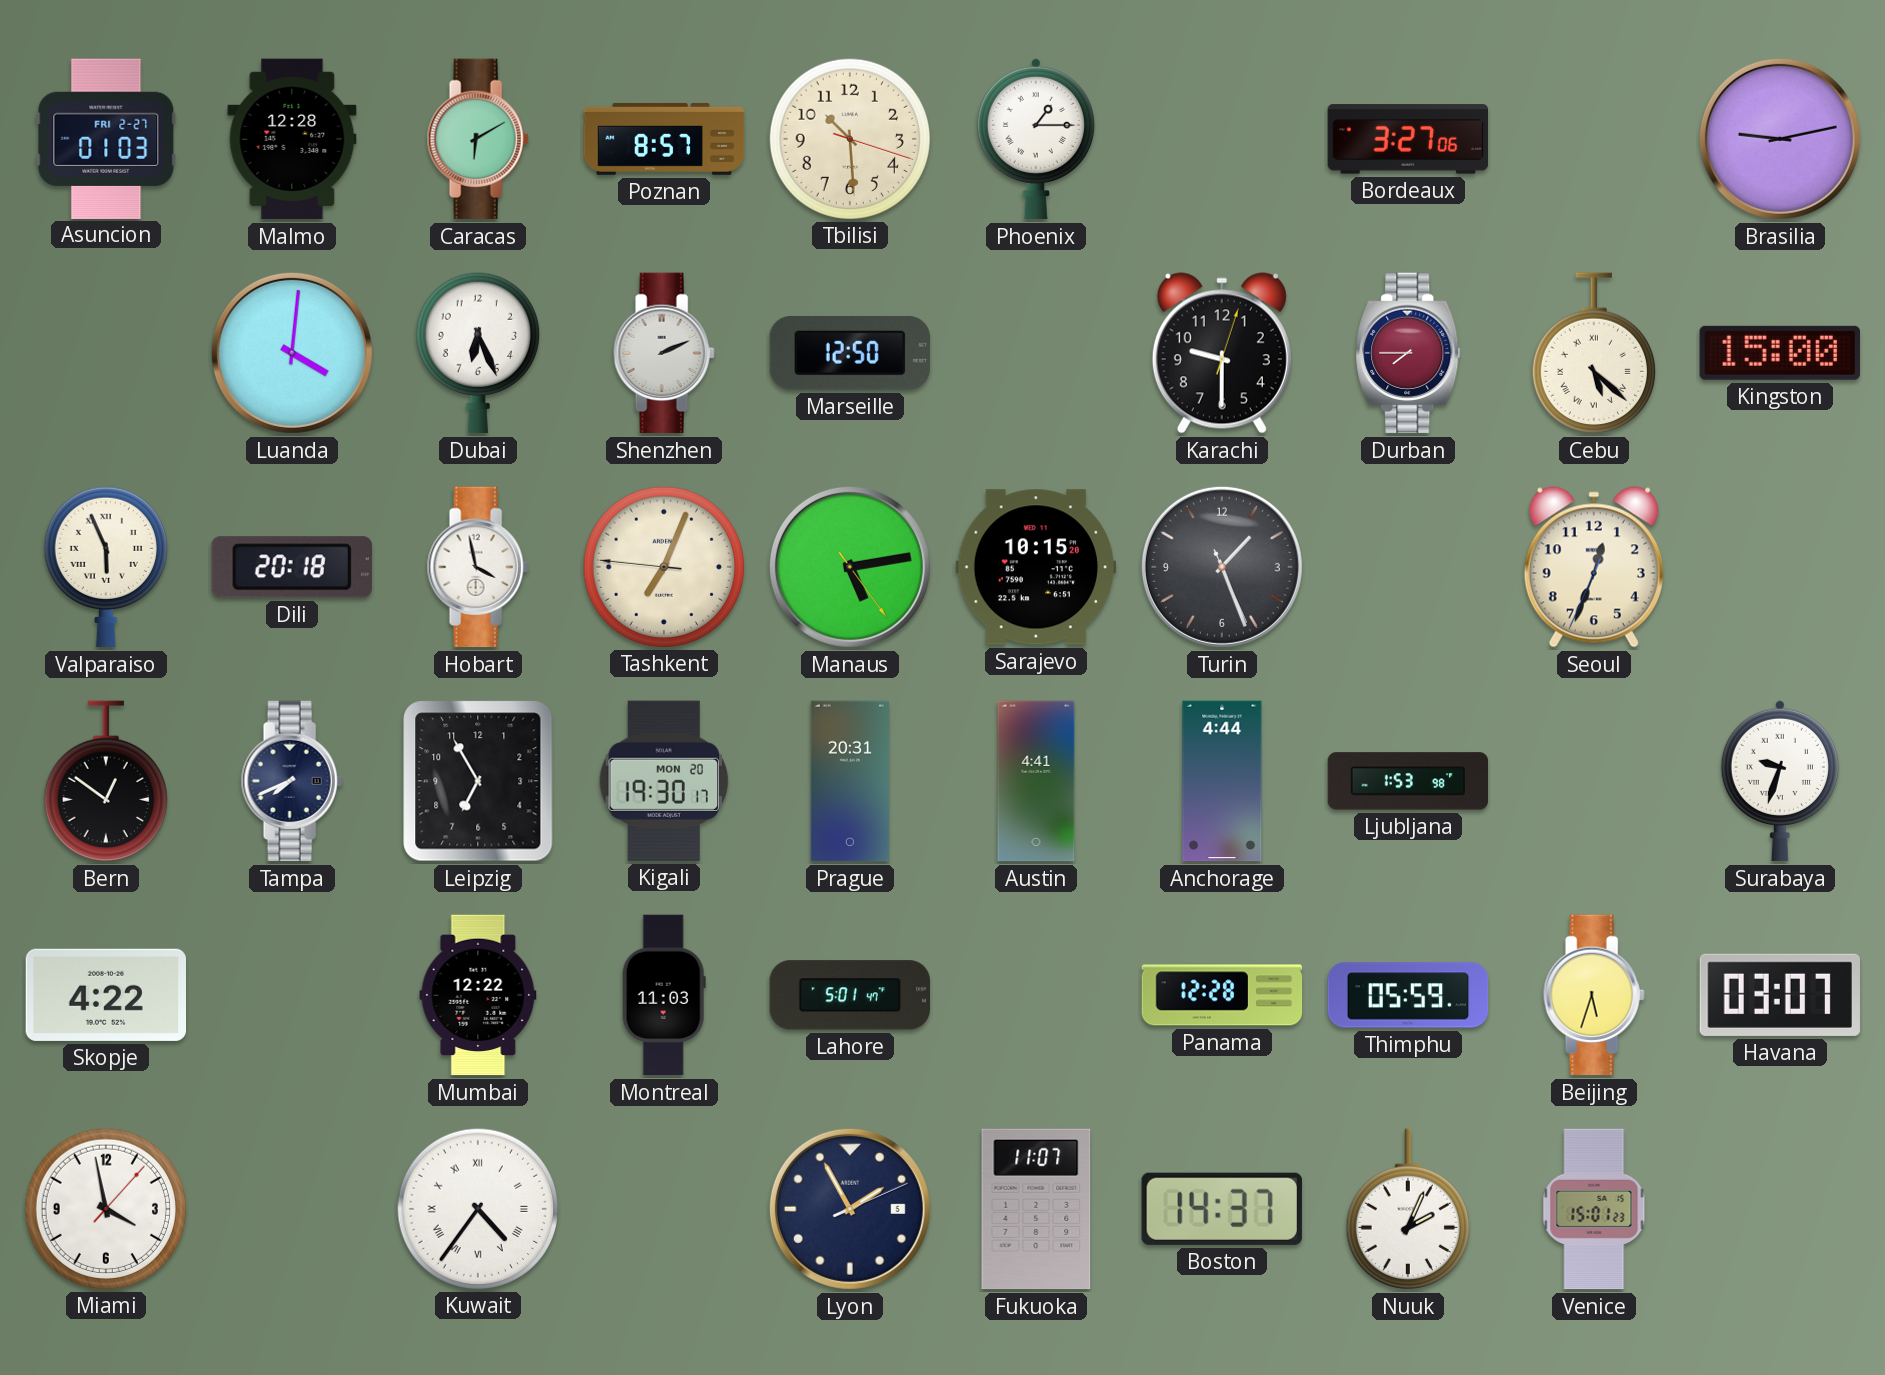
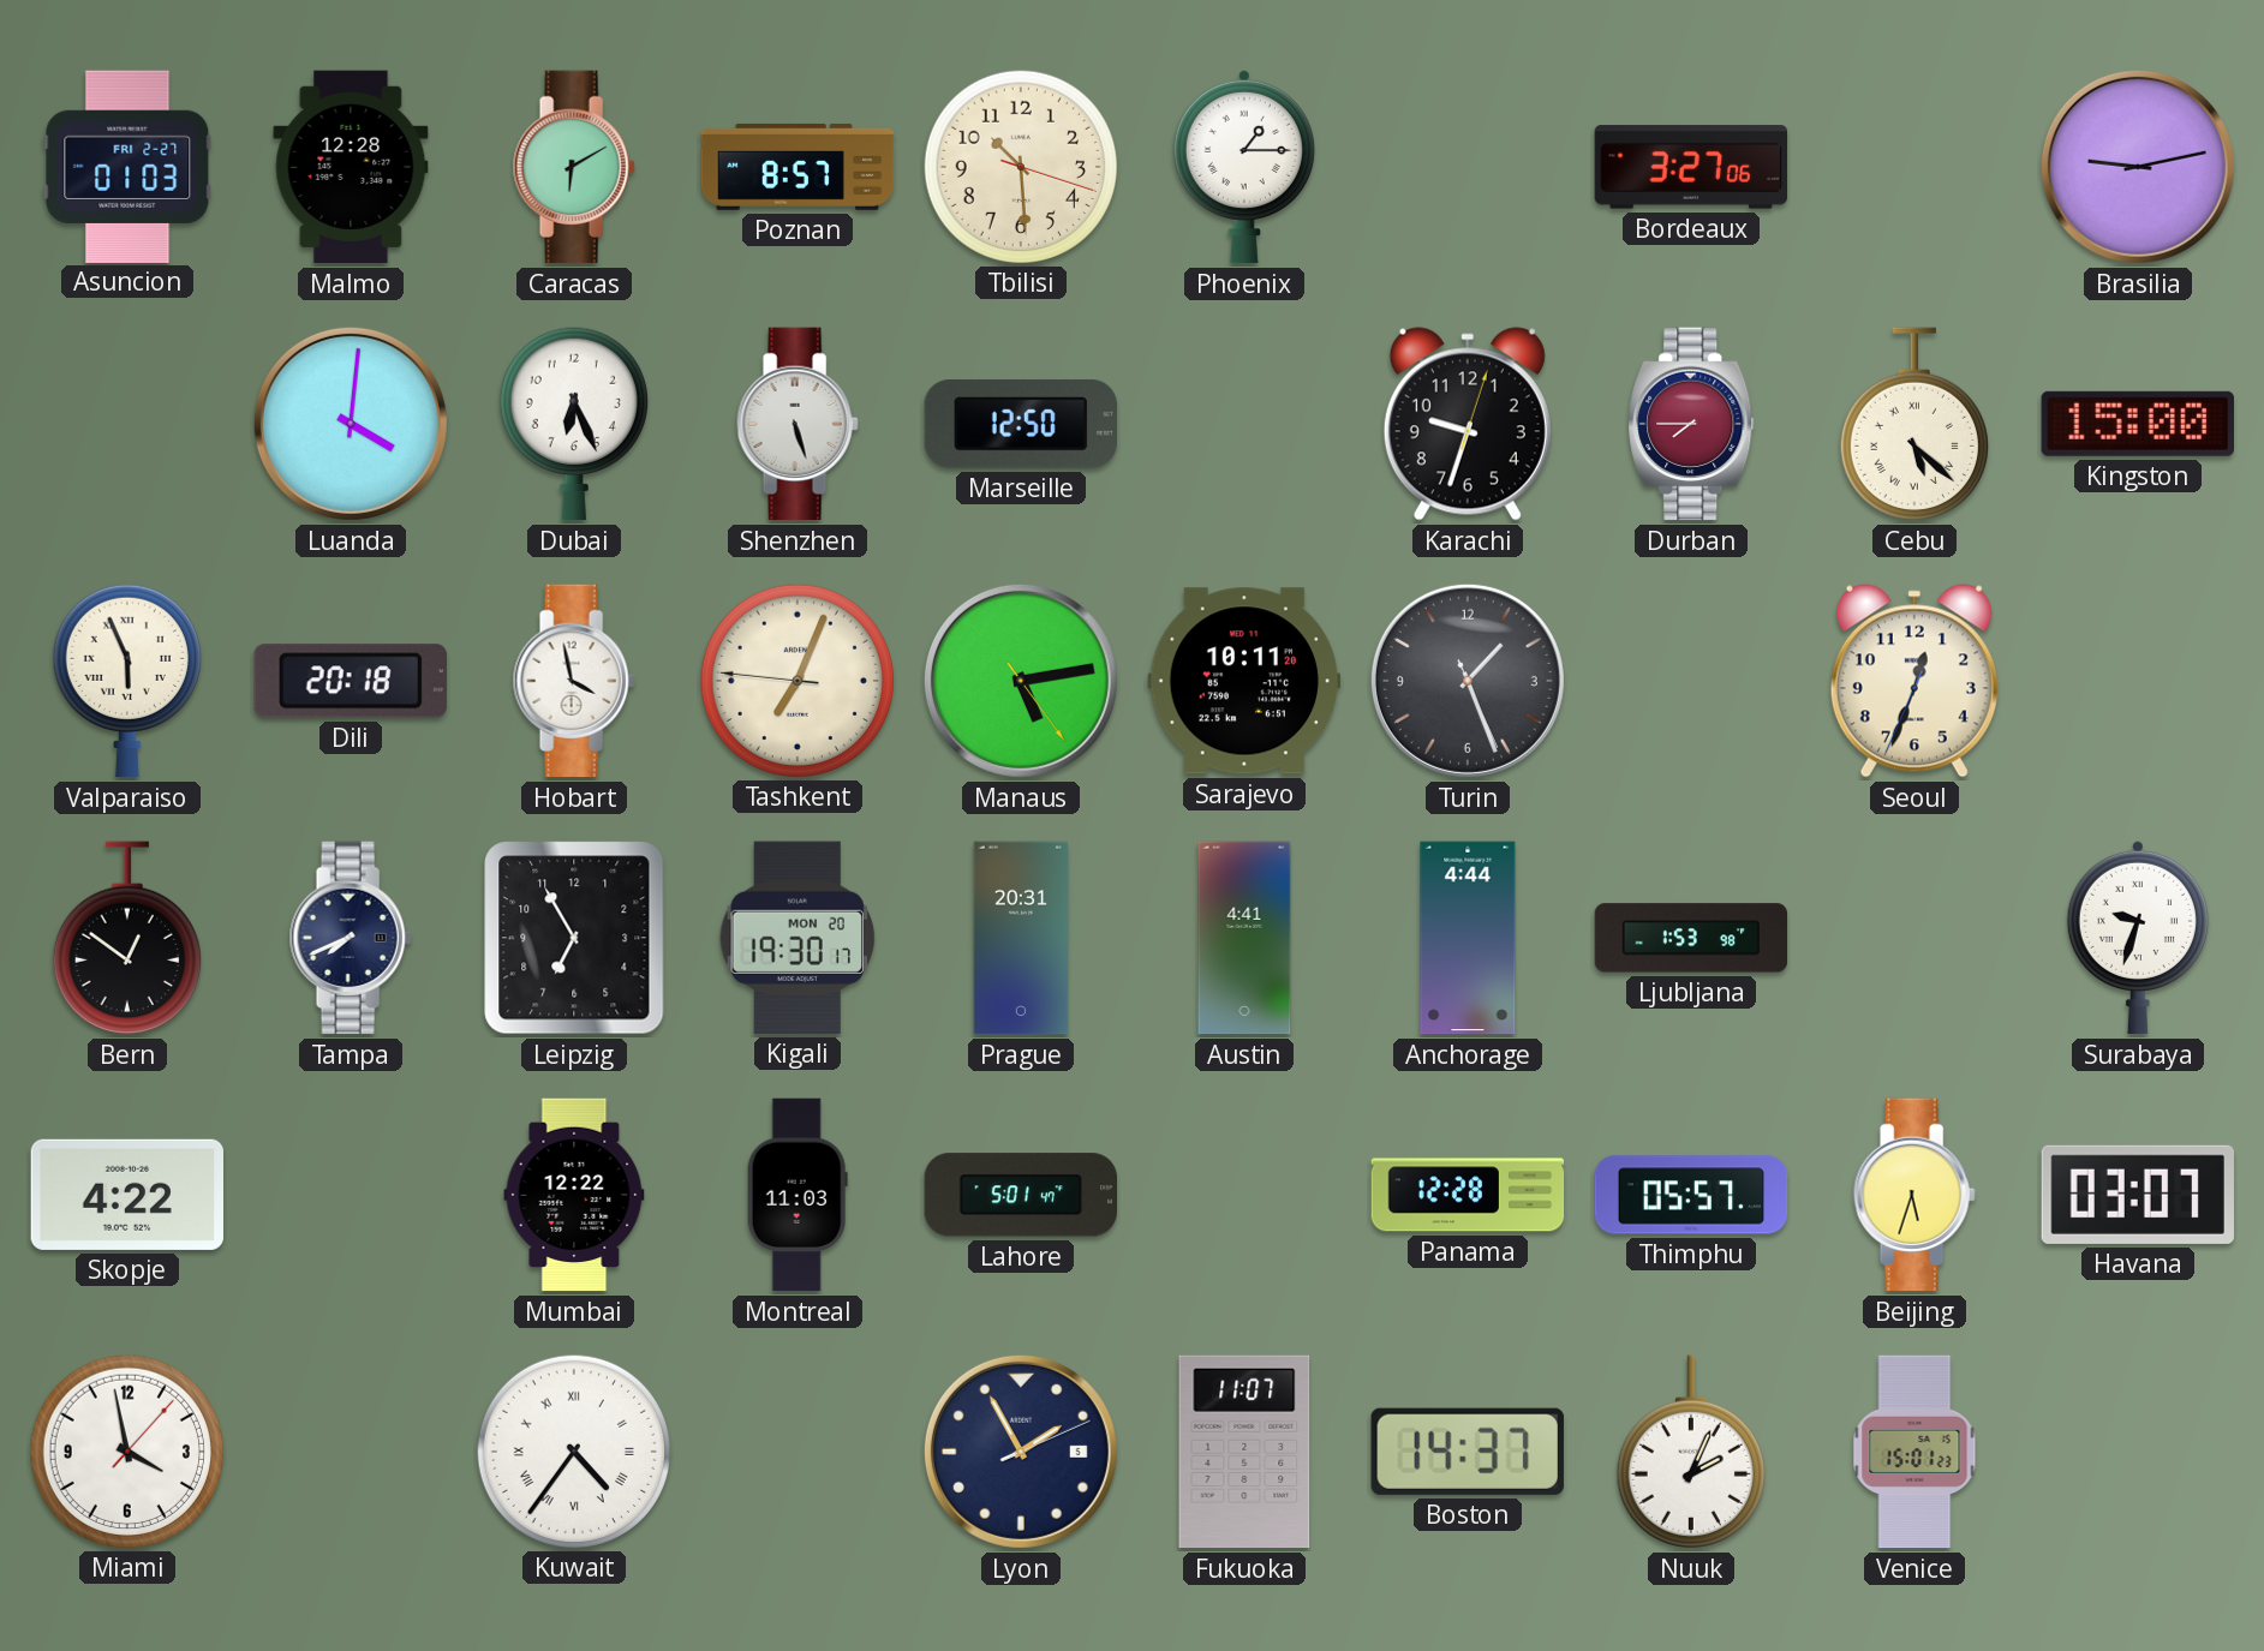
Shenzhen: 2:11 -> 5:27 (798, 424)
Karachi: 9:30 -> 9:33 (1468, 424)
Sarajevo: 10:15 -> 10:11 (1244, 681)
Thimphu: 05:59 -> 05:57 (1691, 1195)
